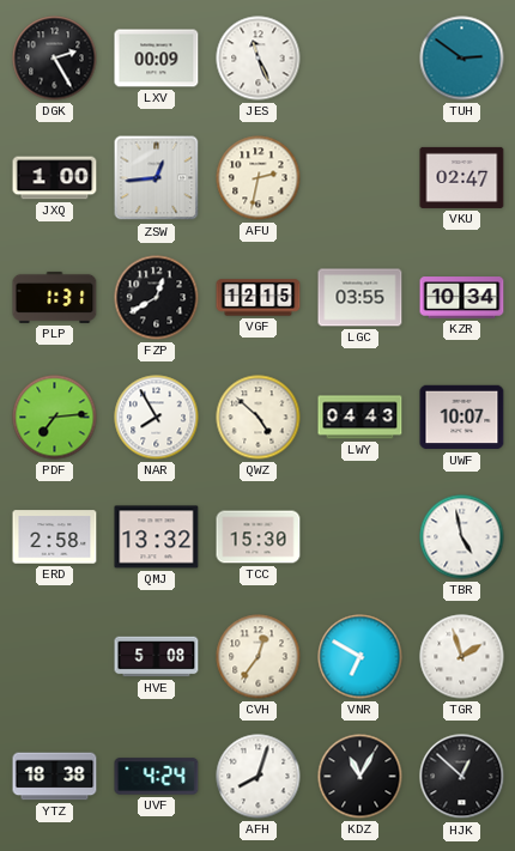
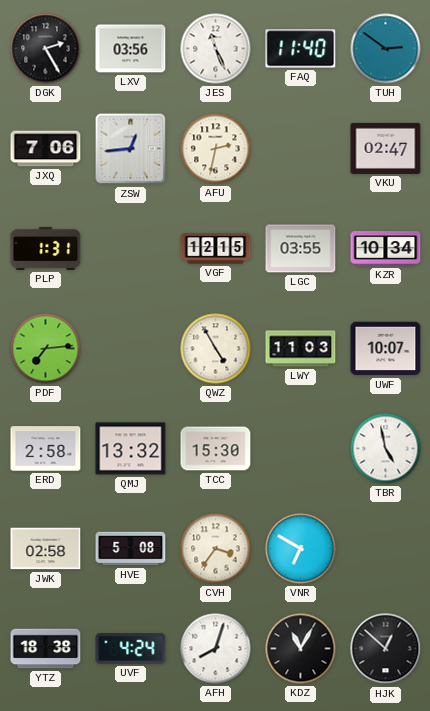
LXV: 00:09 -> 03:56 (131, 49)
FAQ: none -> 11:40 (301, 49)
JXQ: 1:00 -> 7:06 (46, 149)
FZP: 12:40 -> none (157, 298)
NAR: 7:55 -> none (157, 418)
QWZ: 4:52 -> 4:55 (216, 349)
LWY: 04:43 -> 11:03 (301, 349)
JWK: none -> 02:58 (46, 549)
CVH: 12:36 -> 3:36 (216, 549)
TGR: 1:57 -> none (462, 657)
